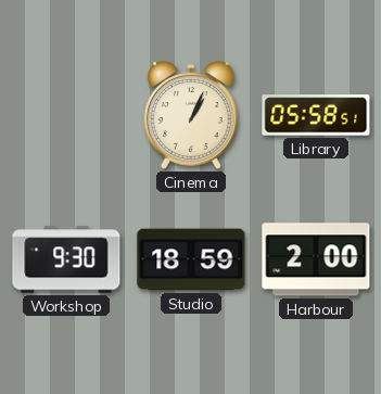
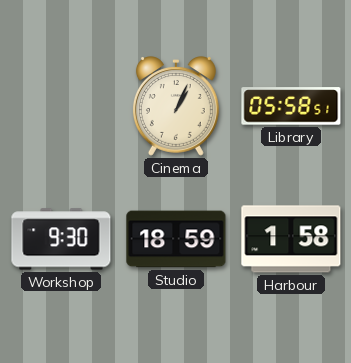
Harbour: 2:00 -> 1:58 (291, 239)
